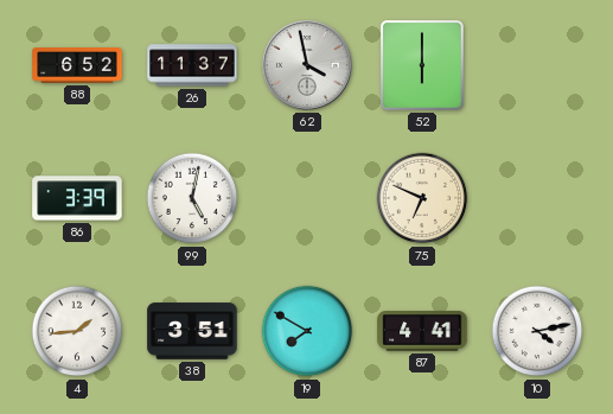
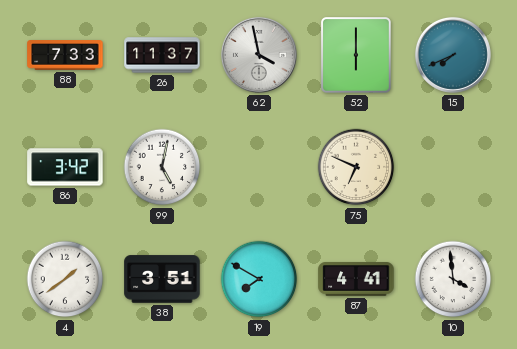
88: 6:52 -> 7:33 (65, 55)
15: none -> 7:41 (453, 55)
86: 3:39 -> 3:42 (65, 167)
4: 1:44 -> 1:39 (65, 279)
10: 4:13 -> 3:59 (453, 279)
